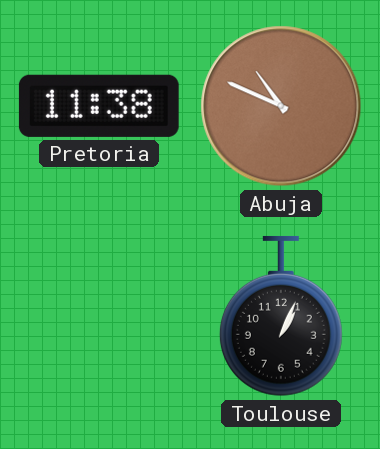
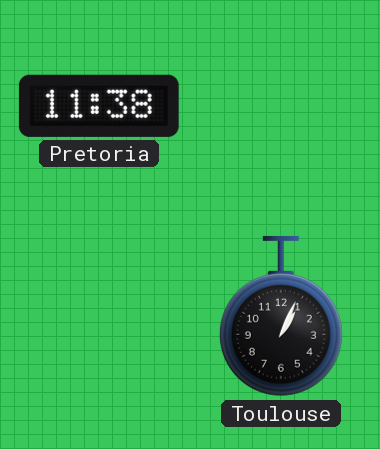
Abuja: 10:49 -> none (281, 106)
